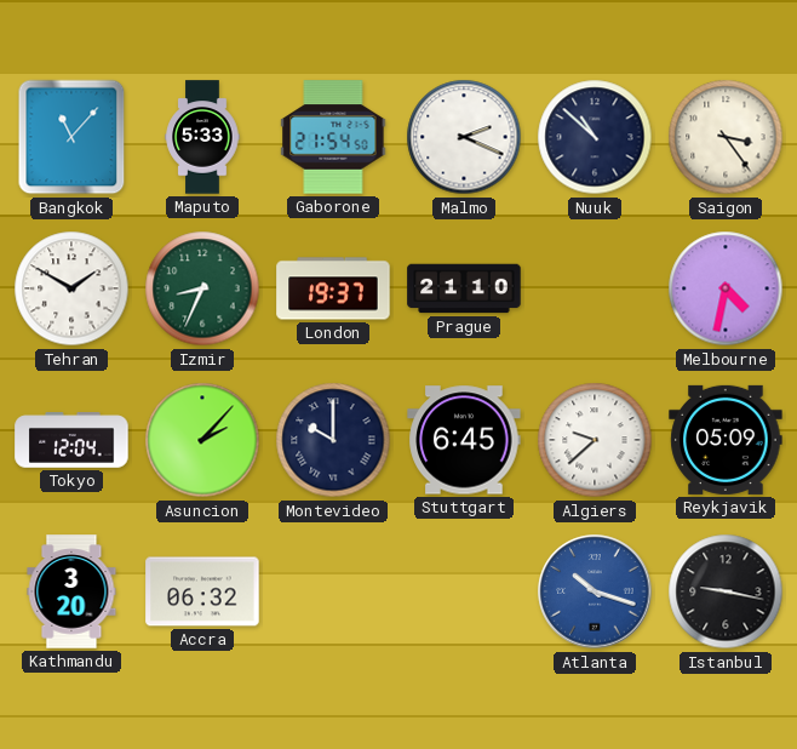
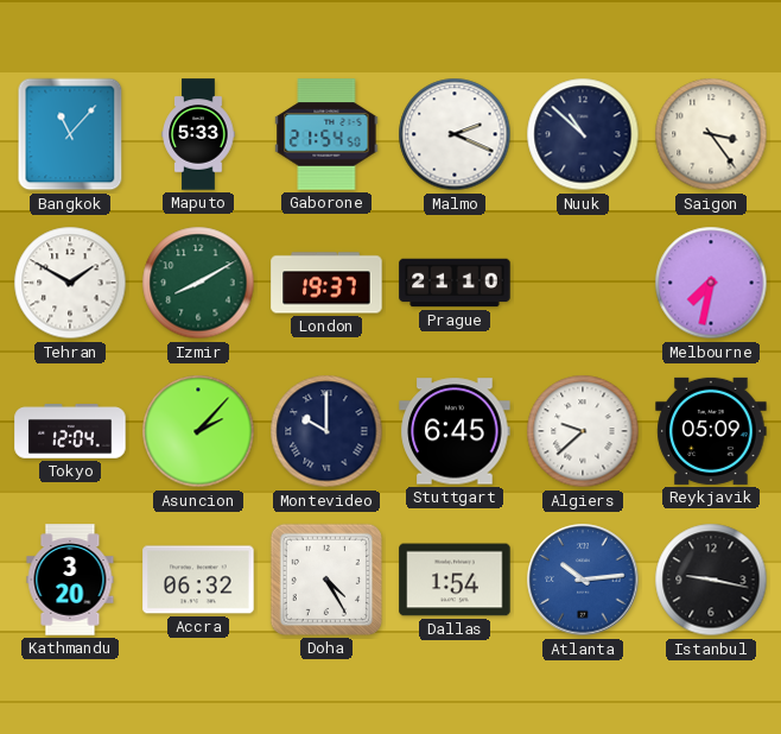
Izmir: 8:34 -> 8:10 (198, 283)
Melbourne: 4:32 -> 7:32 (711, 283)
Doha: none -> 4:25 (326, 580)
Dallas: none -> 1:54 (455, 580)
Atlanta: 10:18 -> 10:14 (583, 580)
